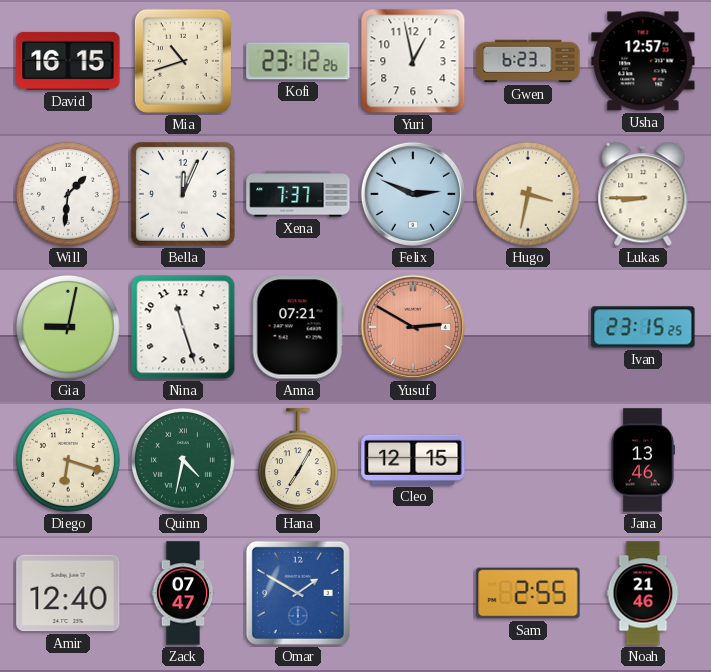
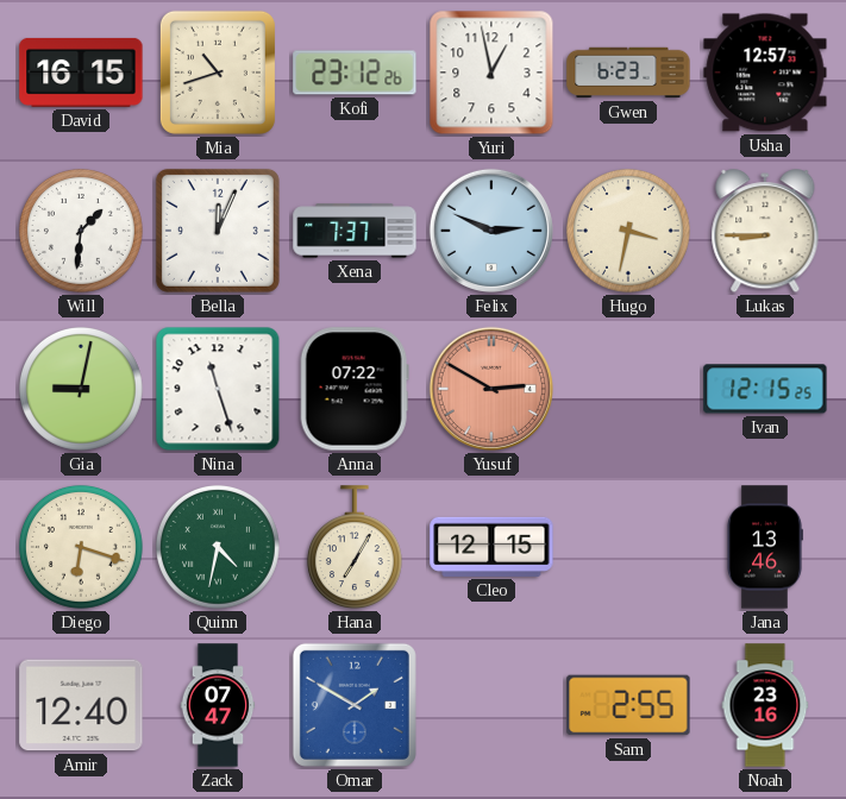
Anna: 07:21 -> 07:22 (355, 389)
Ivan: 23:15 -> 12:15 (765, 389)
Noah: 21:46 -> 23:16 (765, 705)
